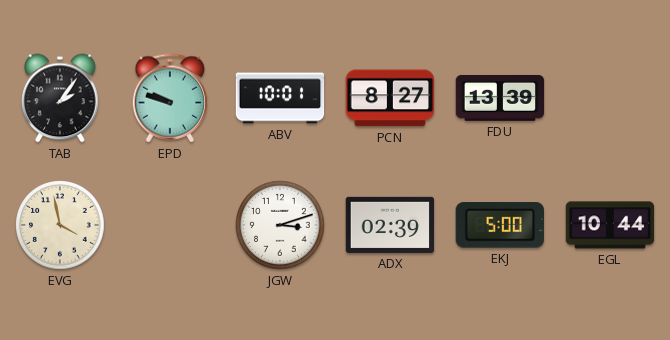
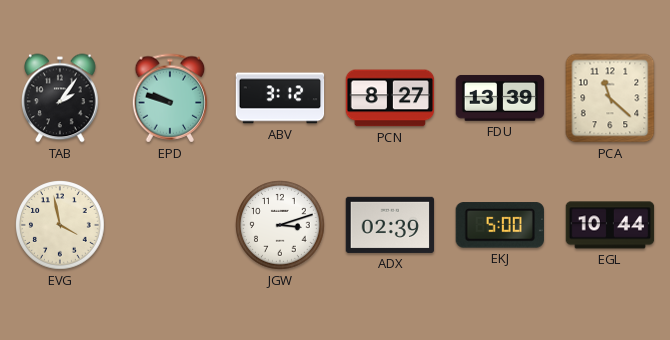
ABV: 10:01 -> 3:12 (280, 98)
PCA: none -> 11:22 (610, 98)
